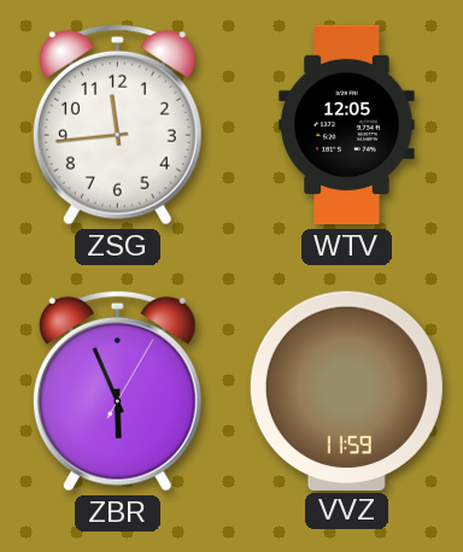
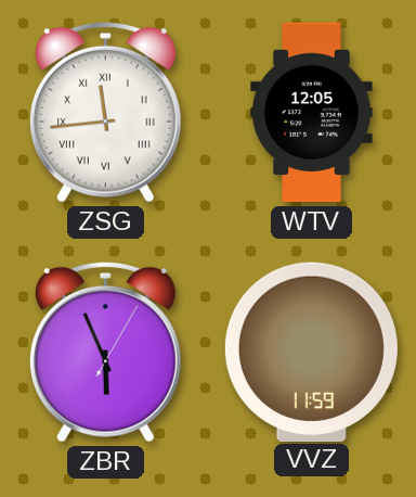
ZSG numerals: Arabic -> Roman (105, 112)
